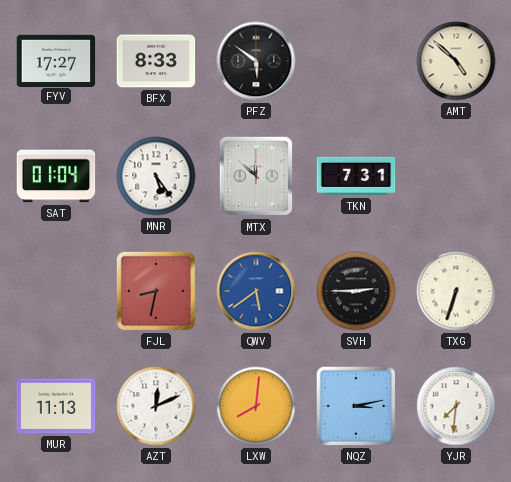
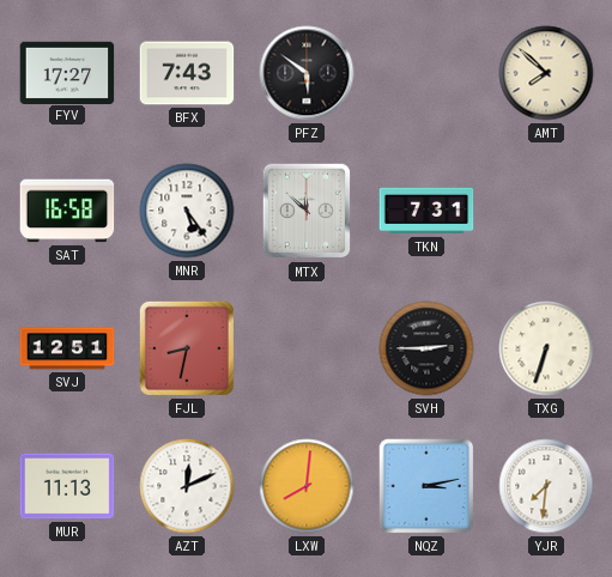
BFX: 8:33 -> 7:43 (187, 73)
AMT: 4:52 -> 7:52 (546, 73)
SAT: 01:04 -> 16:58 (67, 211)
SVJ: none -> 12:51 (67, 348)
QWV: 5:39 -> none (256, 291)
